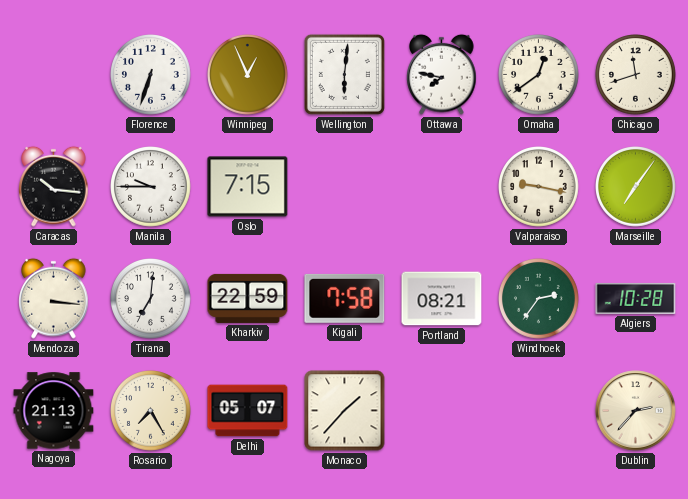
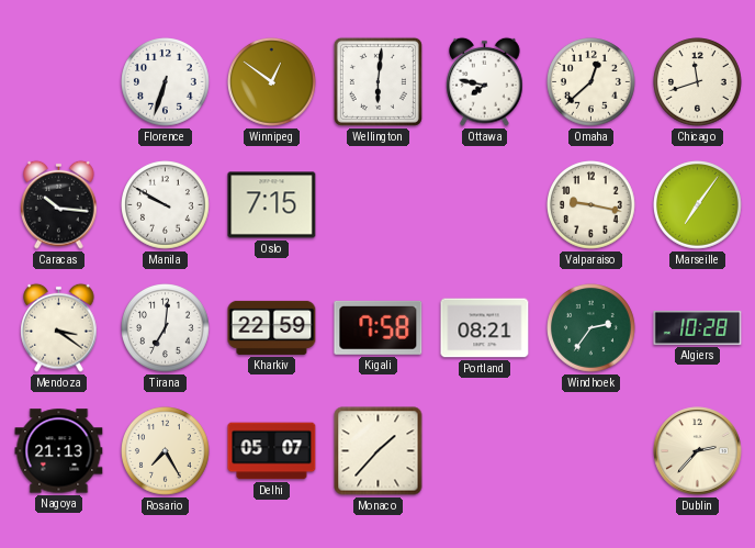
Winnipeg: 12:56 -> 12:51 (272, 82)
Omaha: 12:39 -> 12:38 (591, 82)
Manila: 9:45 -> 9:50 (166, 205)
Mendoza: 3:16 -> 3:21 (59, 327)
